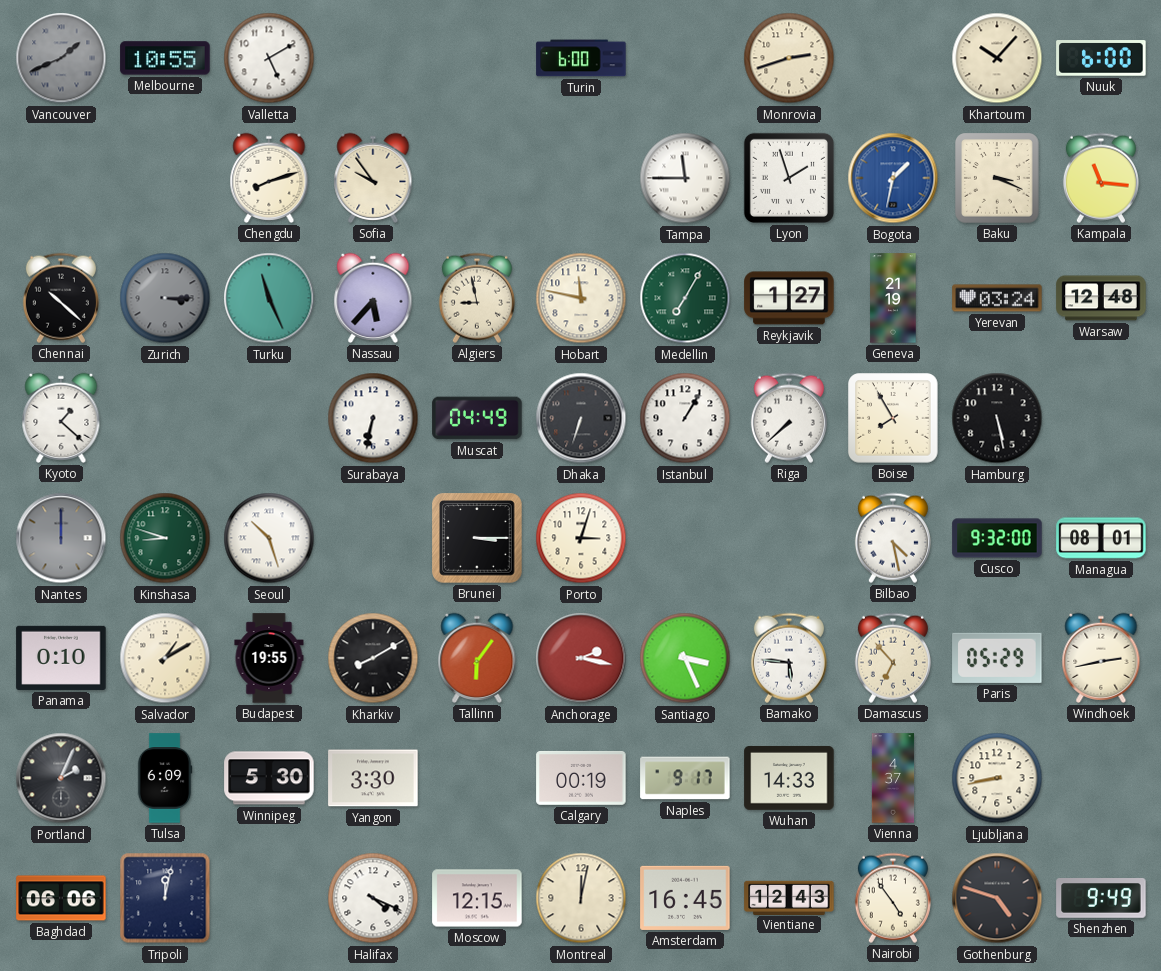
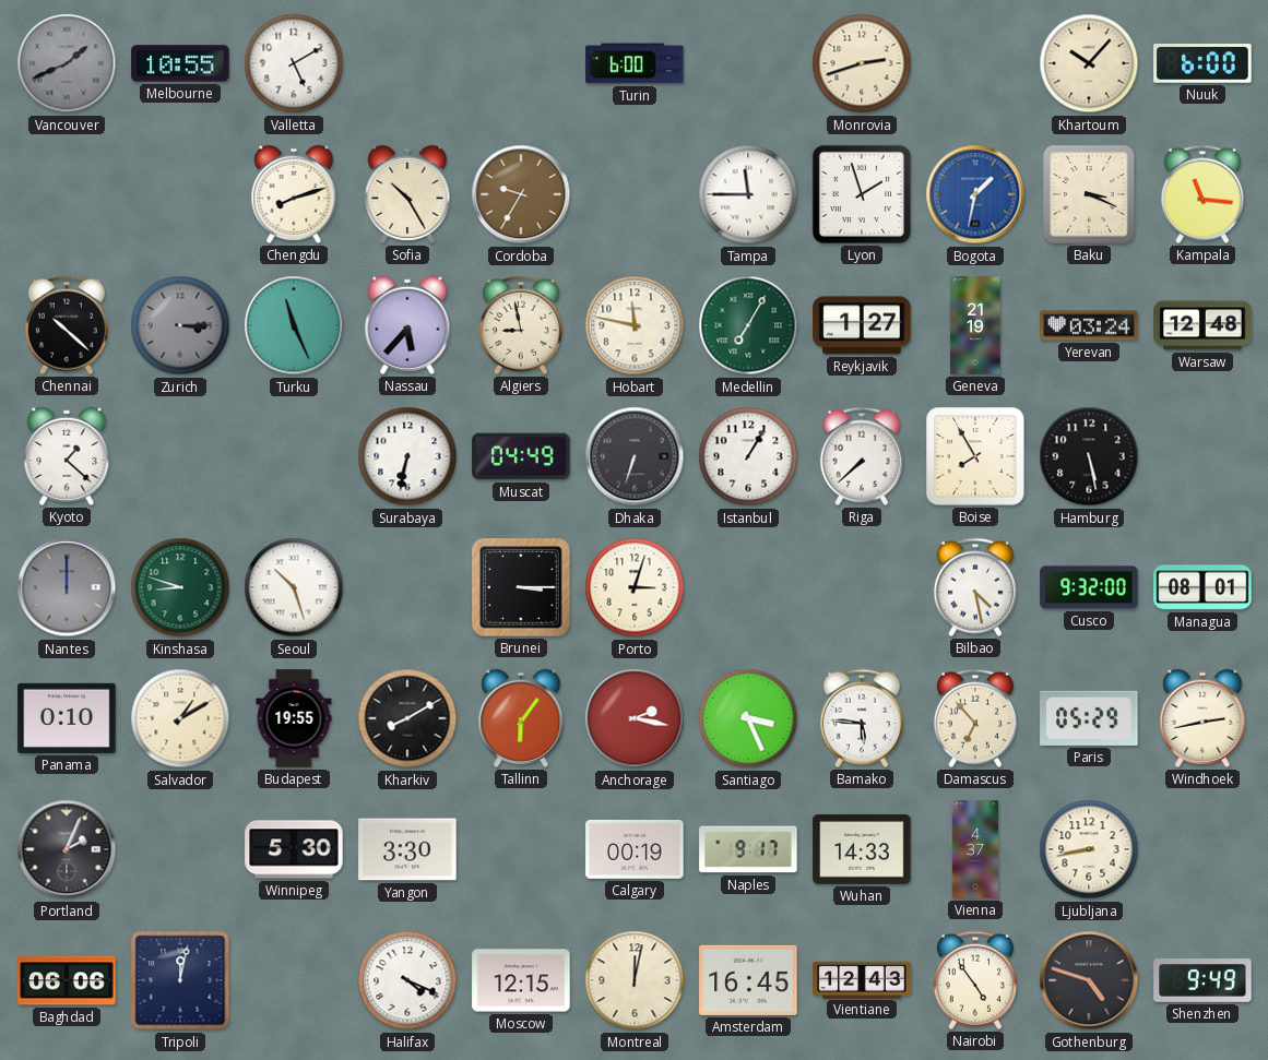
Sofia: 9:54 -> 10:25 (407, 194)
Cordoba: none -> 9:35 (521, 194)
Tulsa: 6:09 -> none (165, 778)
